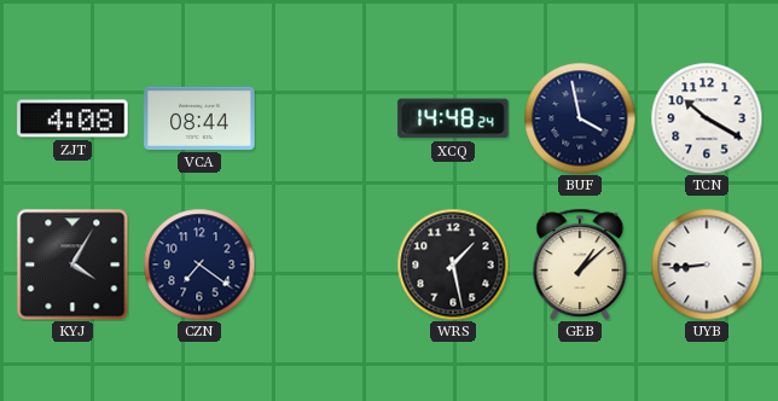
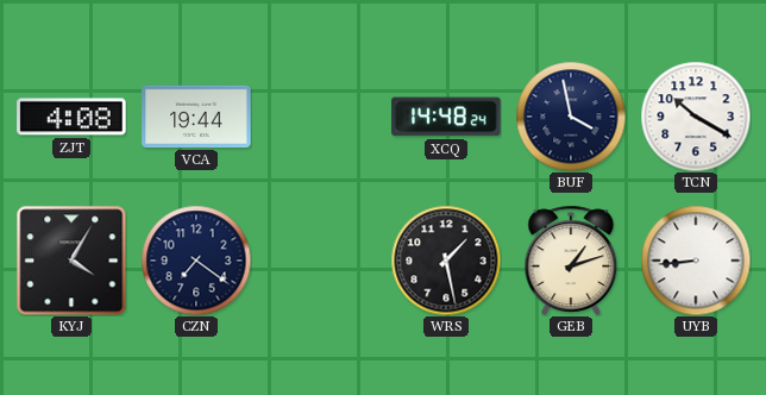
VCA: 08:44 -> 19:44 (196, 117)
GEB: 1:08 -> 1:12 (571, 261)
